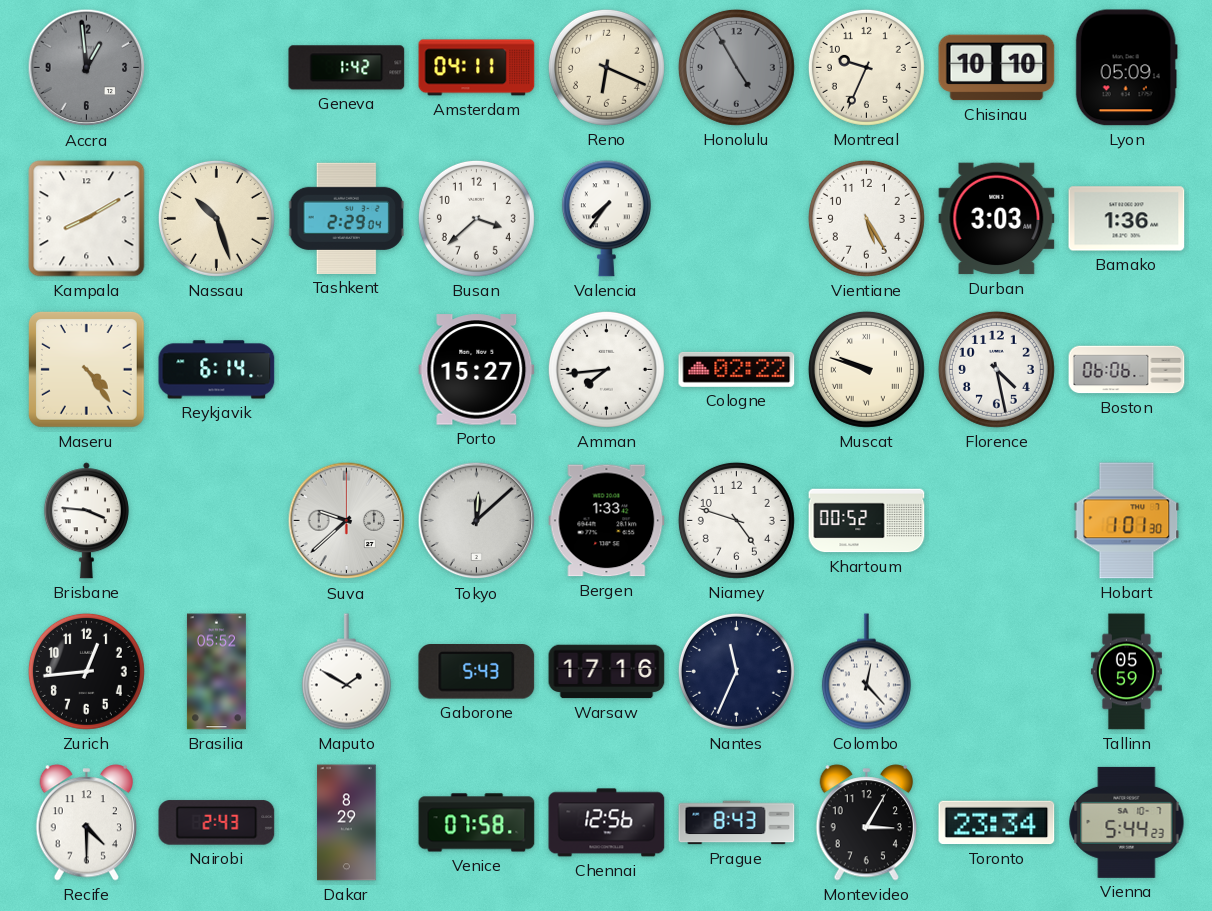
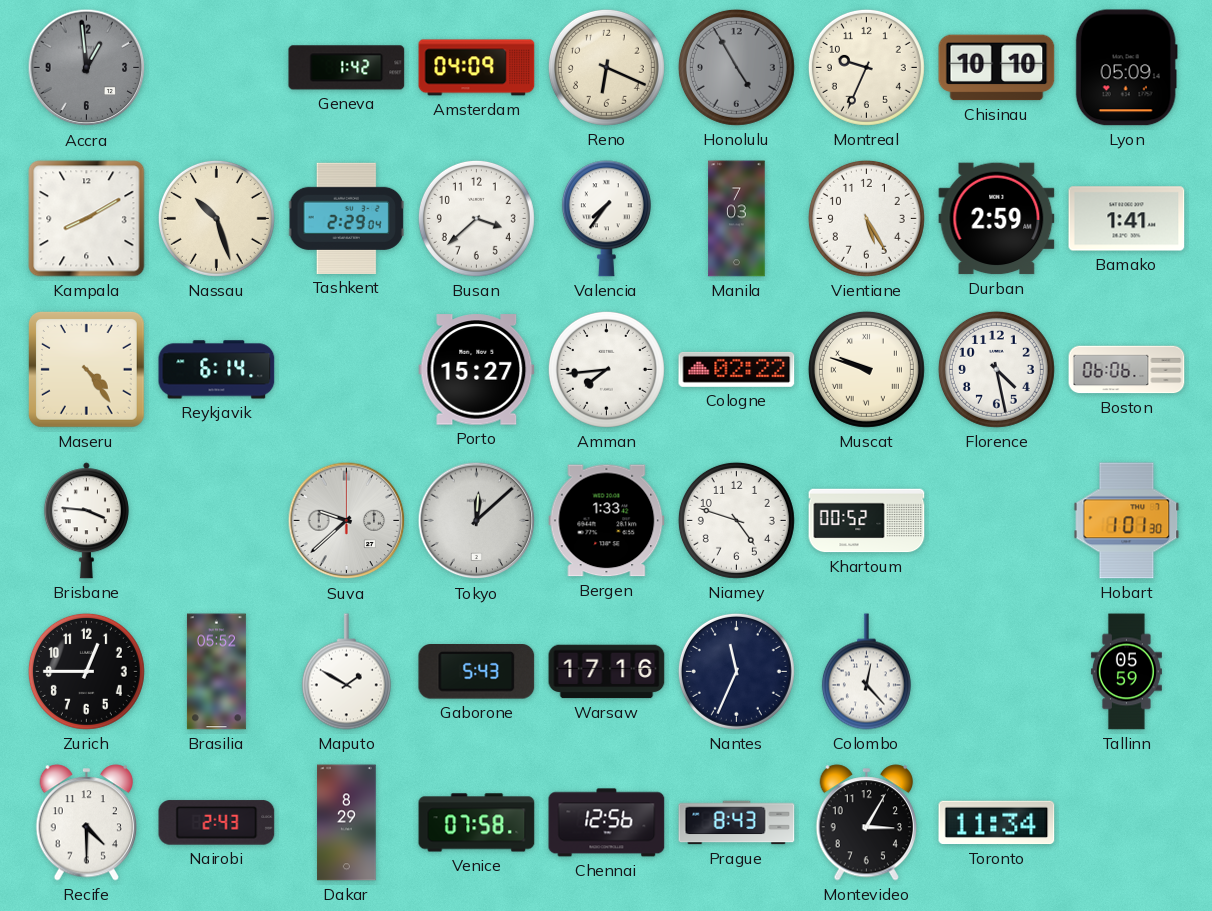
Amsterdam: 04:11 -> 04:09 (477, 68)
Manila: none -> 7:03 (737, 219)
Durban: 3:03 -> 2:59 (997, 219)
Bamako: 1:36 -> 1:41 (1127, 219)
Zurich: 12:44 -> 12:45 (86, 671)
Toronto: 23:34 -> 11:34 (997, 823)
Vienna: 5:44 -> none (1127, 822)
